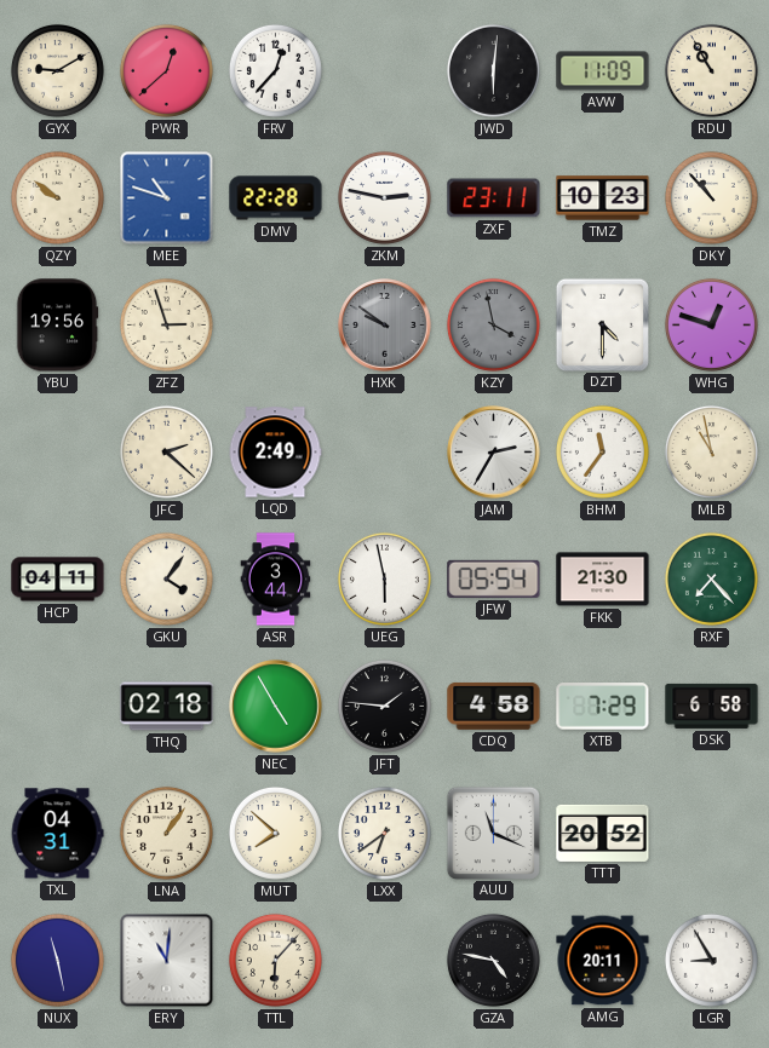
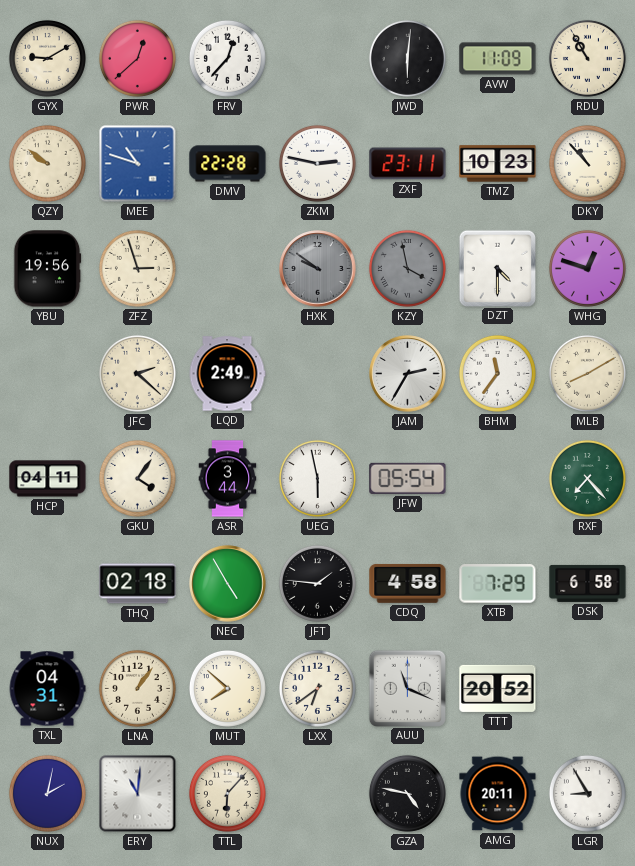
MLB: 10:58 -> 8:10 (587, 373)
FKK: 21:30 -> none (603, 580)
NUX: 11:28 -> 2:02 (47, 793)
